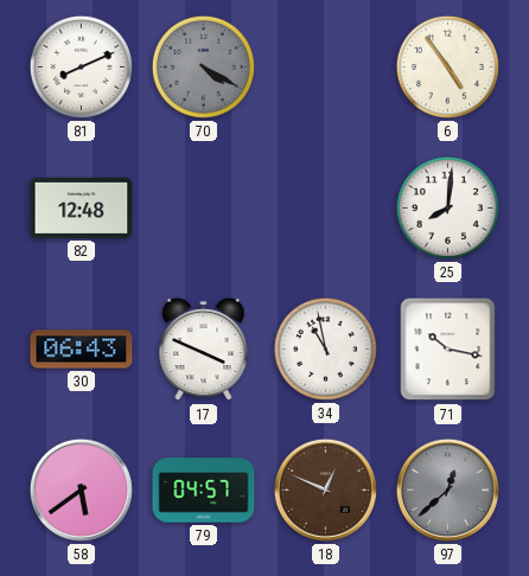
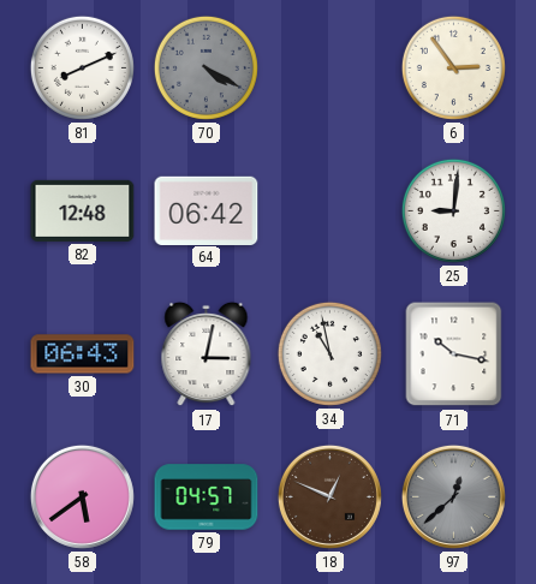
6: 4:54 -> 2:54 (453, 67)
64: none -> 06:42 (207, 210)
25: 8:01 -> 9:01 (453, 210)
17: 3:49 -> 3:02 (207, 354)
